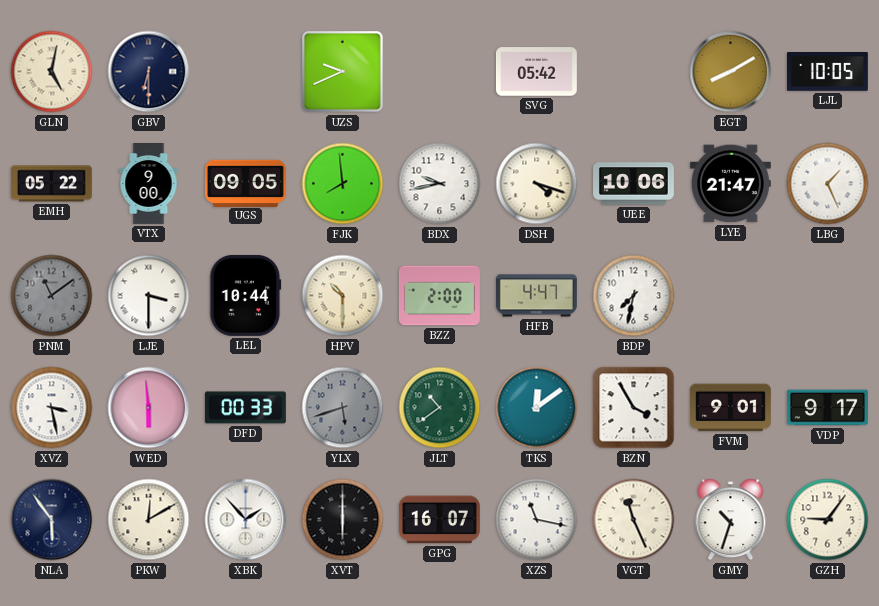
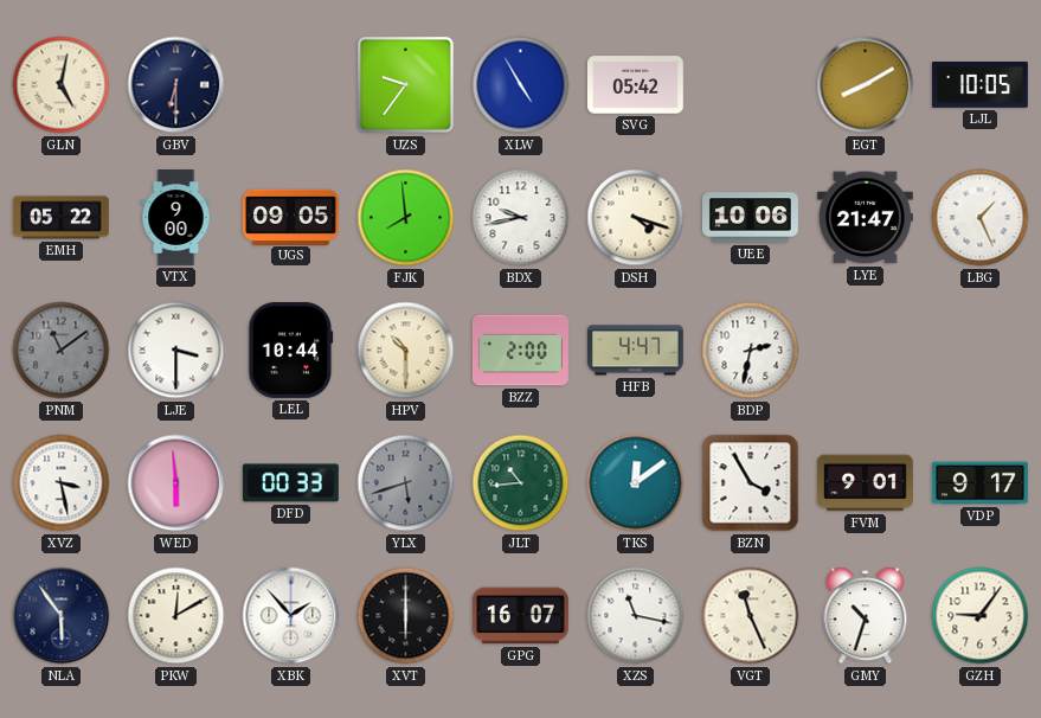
UZS: 9:41 -> 9:36 (406, 85)
XLW: none -> 4:55 (521, 85)
BDP: 7:32 -> 2:32 (751, 351)
JLT: 10:39 -> 10:44 (521, 483)
